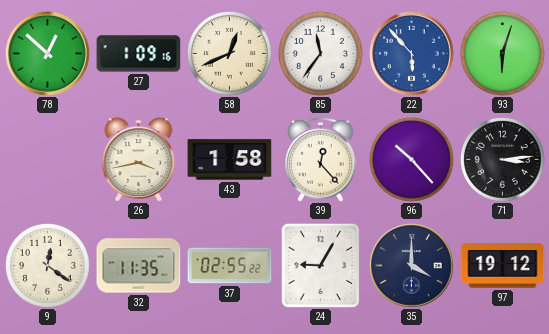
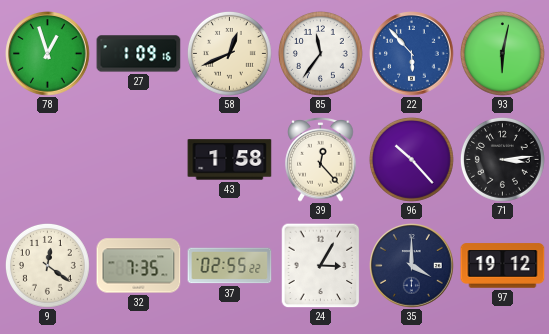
78: 12:52 -> 12:57 (48, 54)
93: 6:03 -> 6:02 (502, 53)
26: 3:43 -> none (139, 160)
32: 11:35 -> 7:35 (139, 266)
24: 9:05 -> 3:05 (321, 265)
